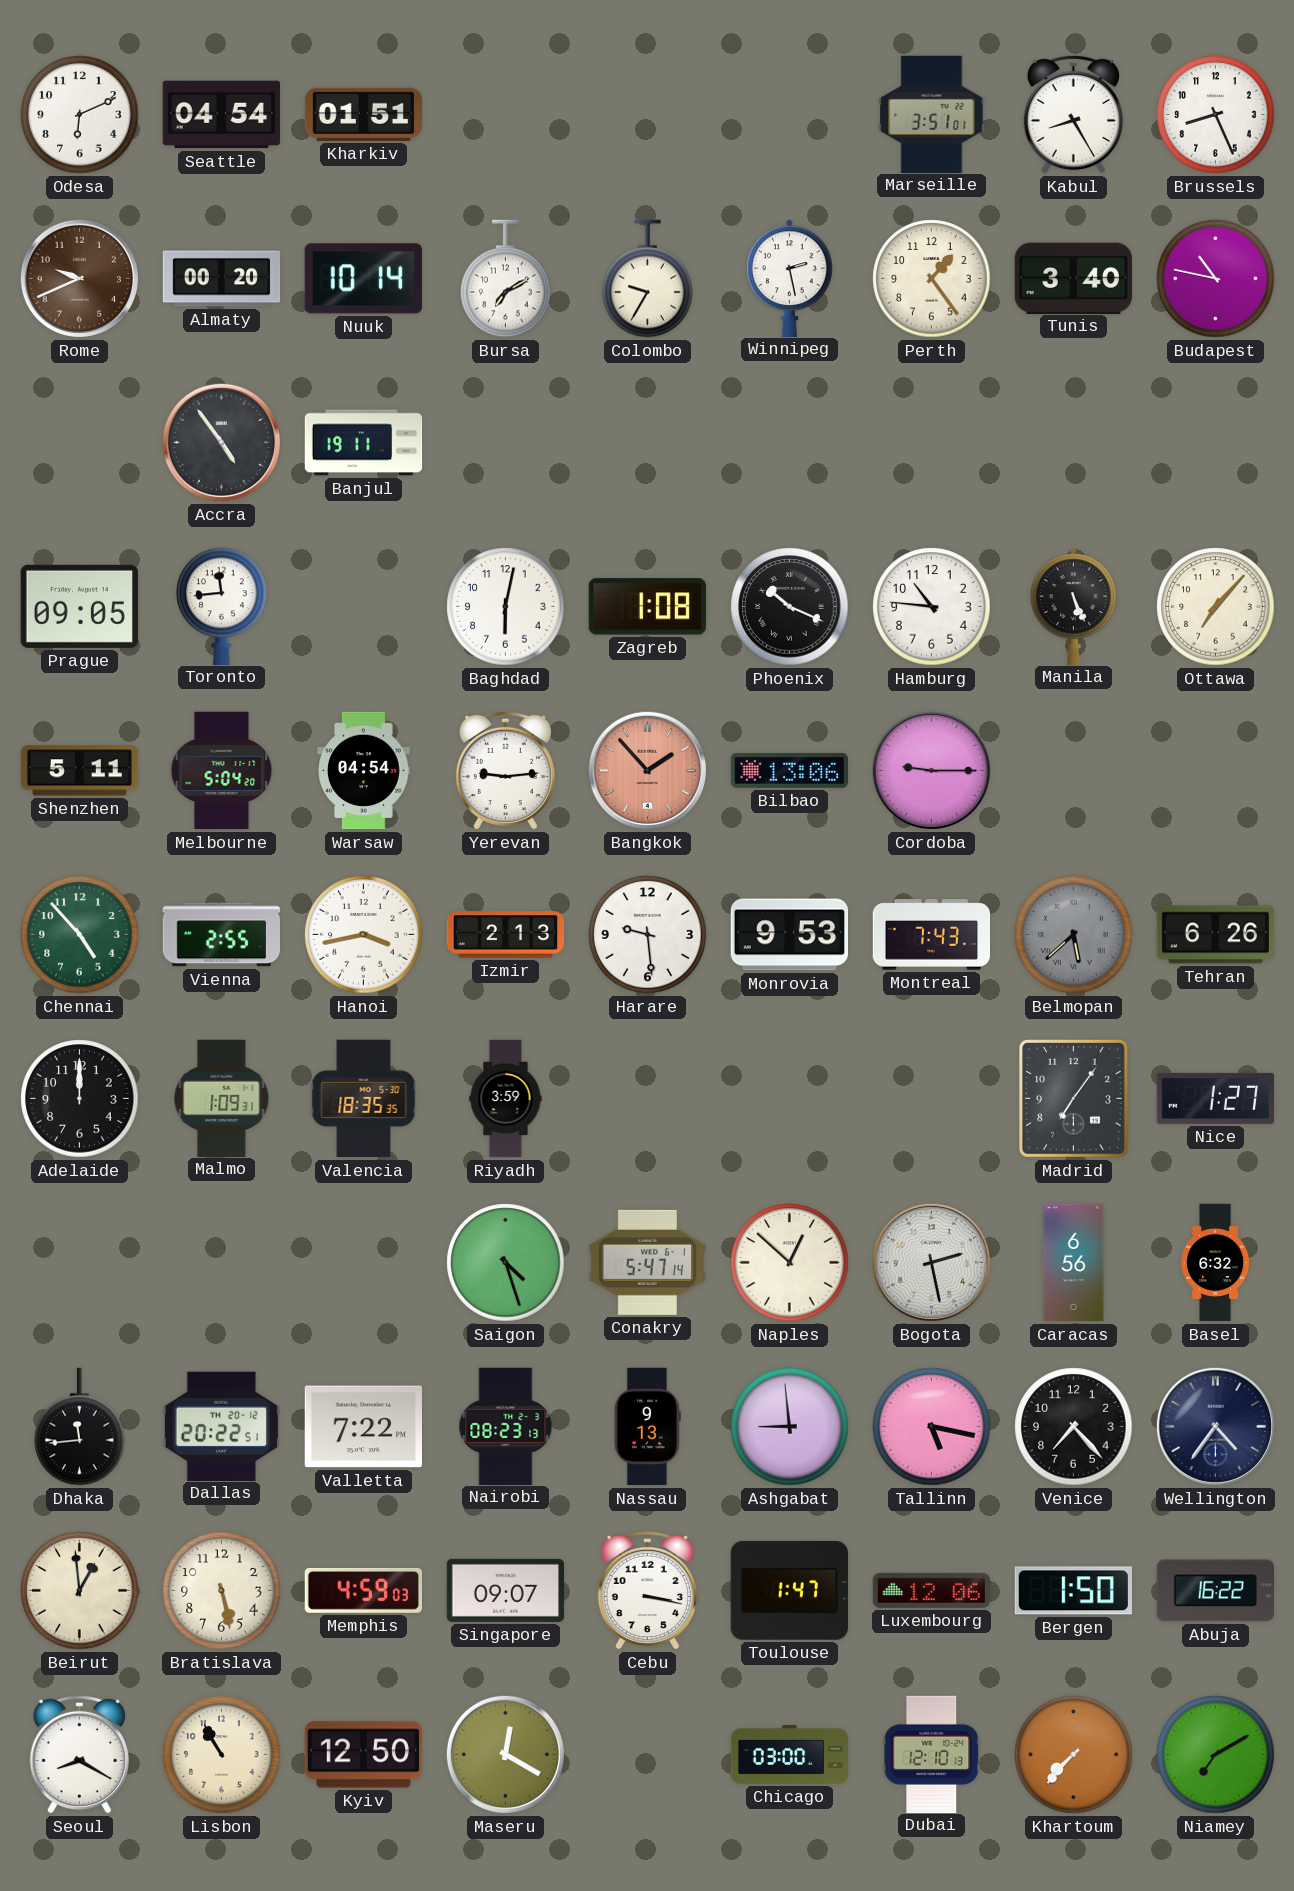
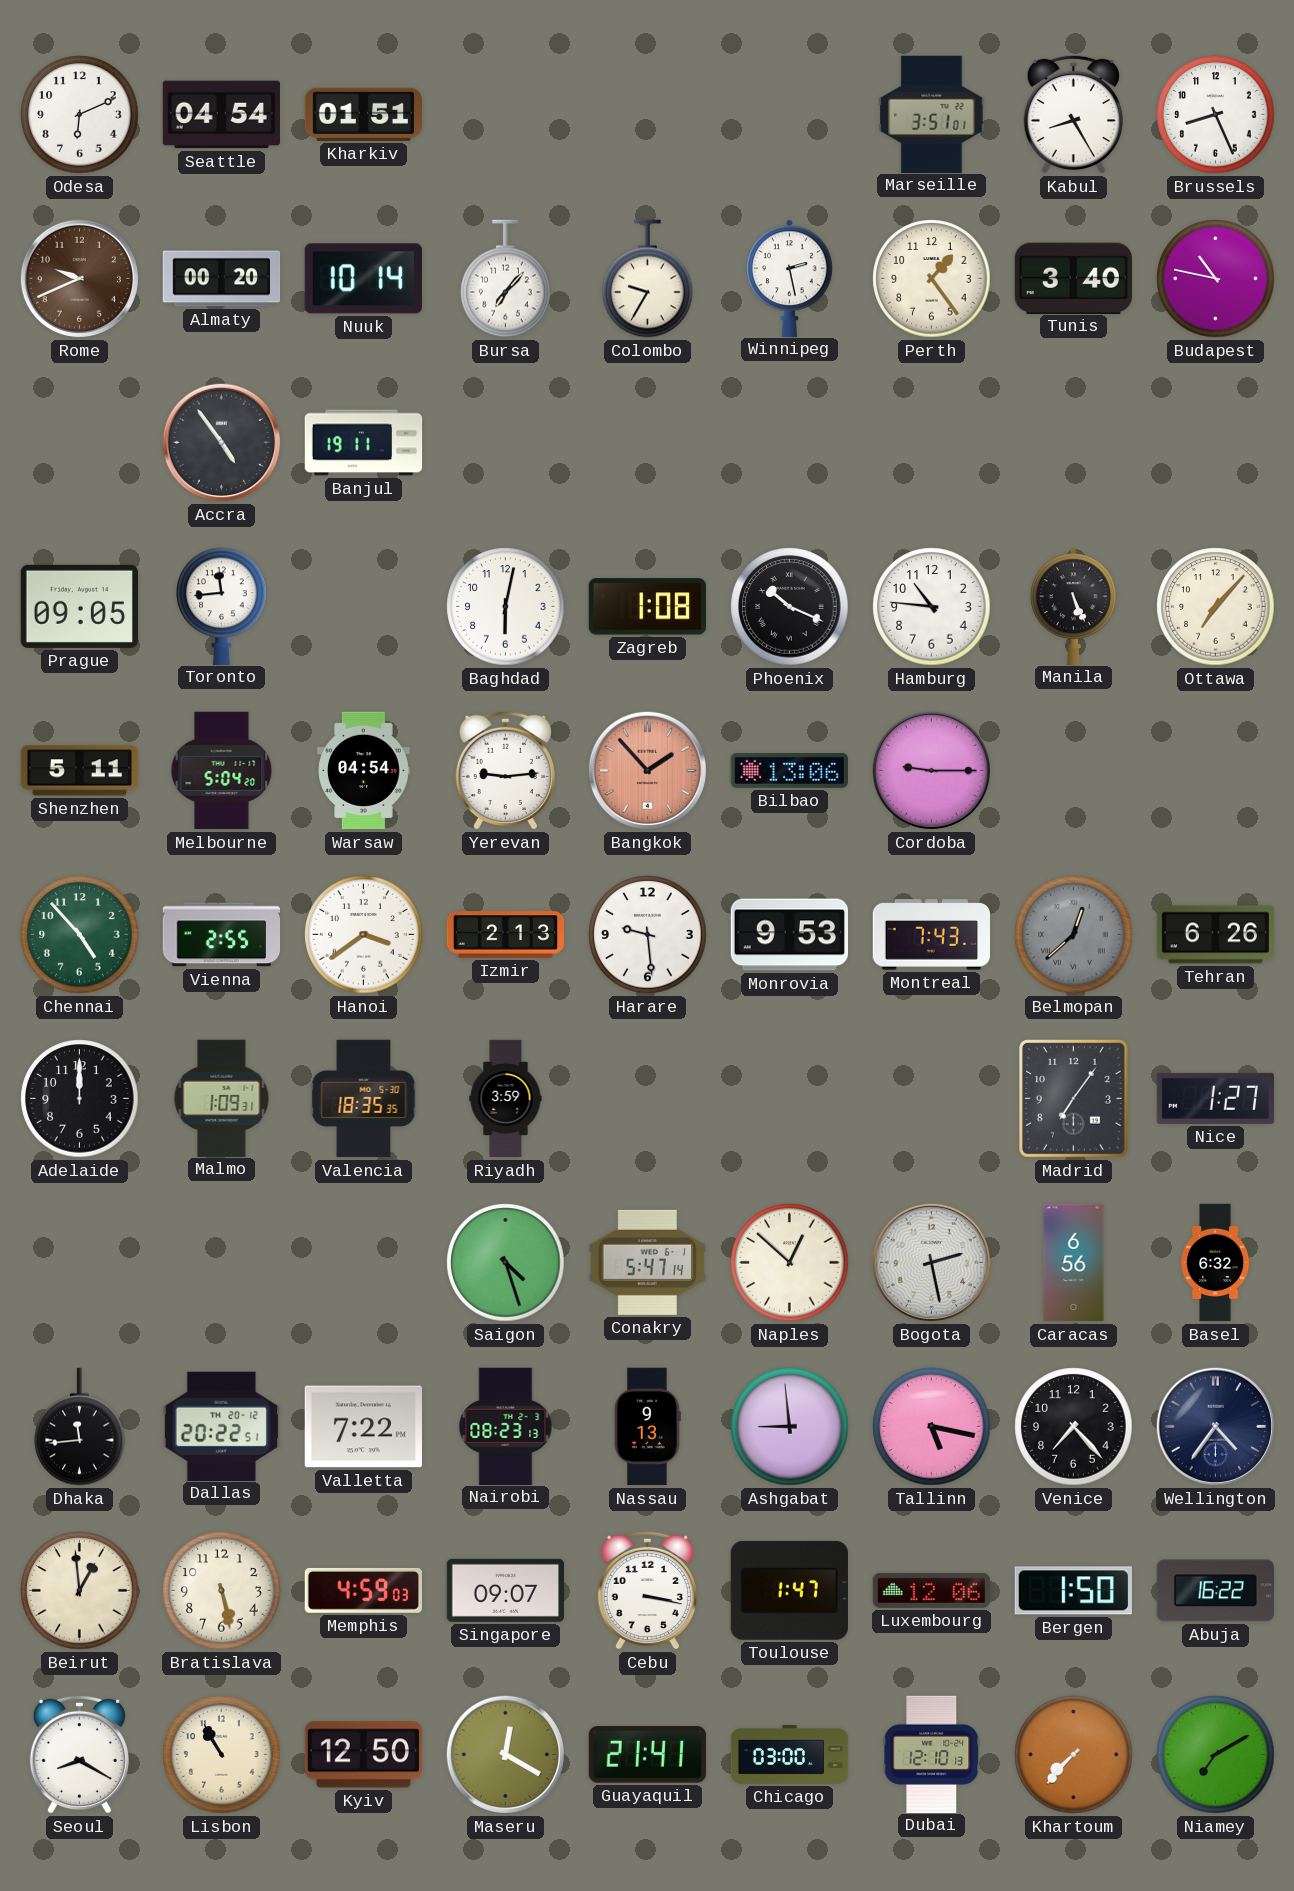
Bursa: 7:10 -> 7:07 (506, 279)
Hanoi: 3:43 -> 3:39 (364, 935)
Belmopan: 5:38 -> 12:38 (1074, 935)
Guayaquil: none -> 21:41 (647, 1755)
